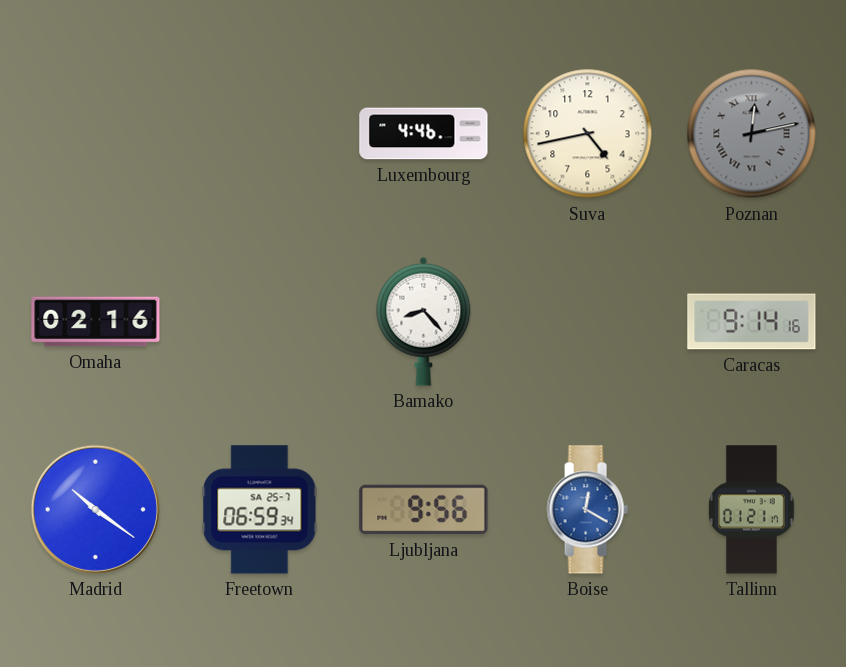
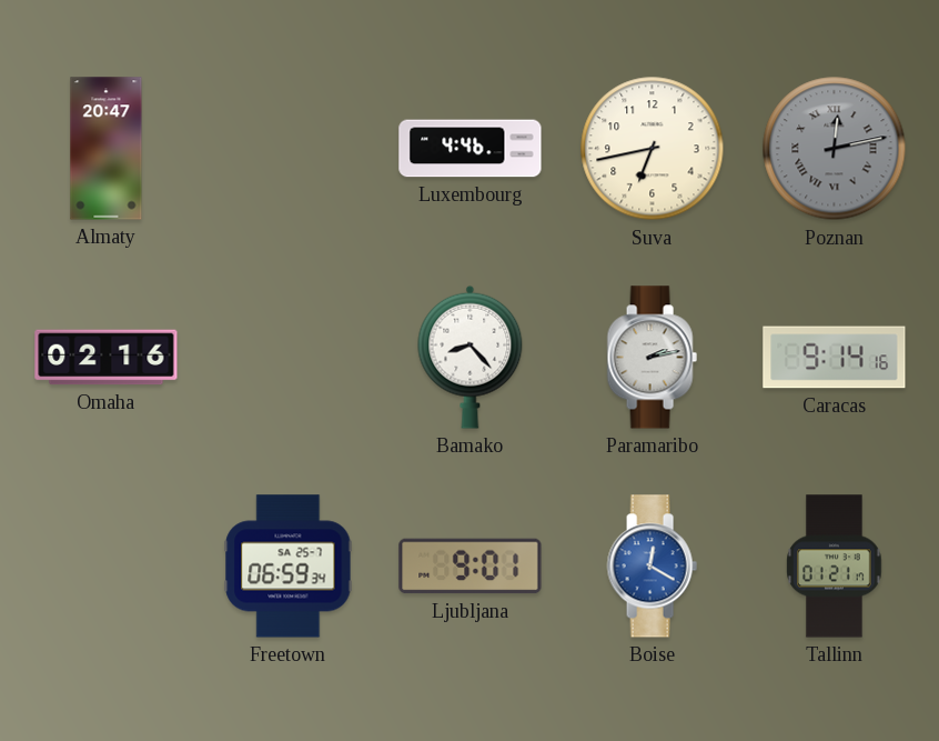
Almaty: none -> 20:47 (107, 149)
Suva: 4:43 -> 6:43 (653, 149)
Paramaribo: none -> 2:13 (652, 358)
Madrid: 10:21 -> none (95, 509)
Ljubljana: 9:56 -> 9:01 (471, 567)
